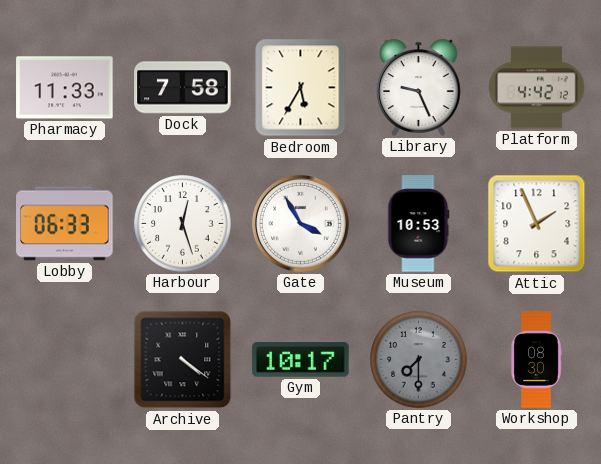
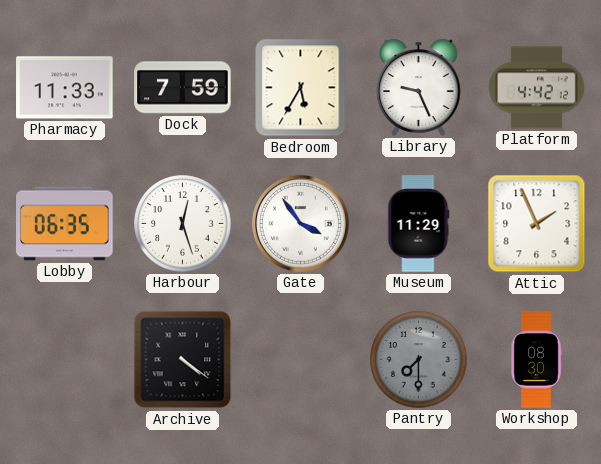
Dock: 7:58 -> 7:59 (183, 88)
Lobby: 06:33 -> 06:35 (65, 224)
Gate: 3:55 -> 3:54 (300, 223)
Museum: 10:53 -> 11:29 (419, 224)
Gym: 10:17 -> none (301, 360)
